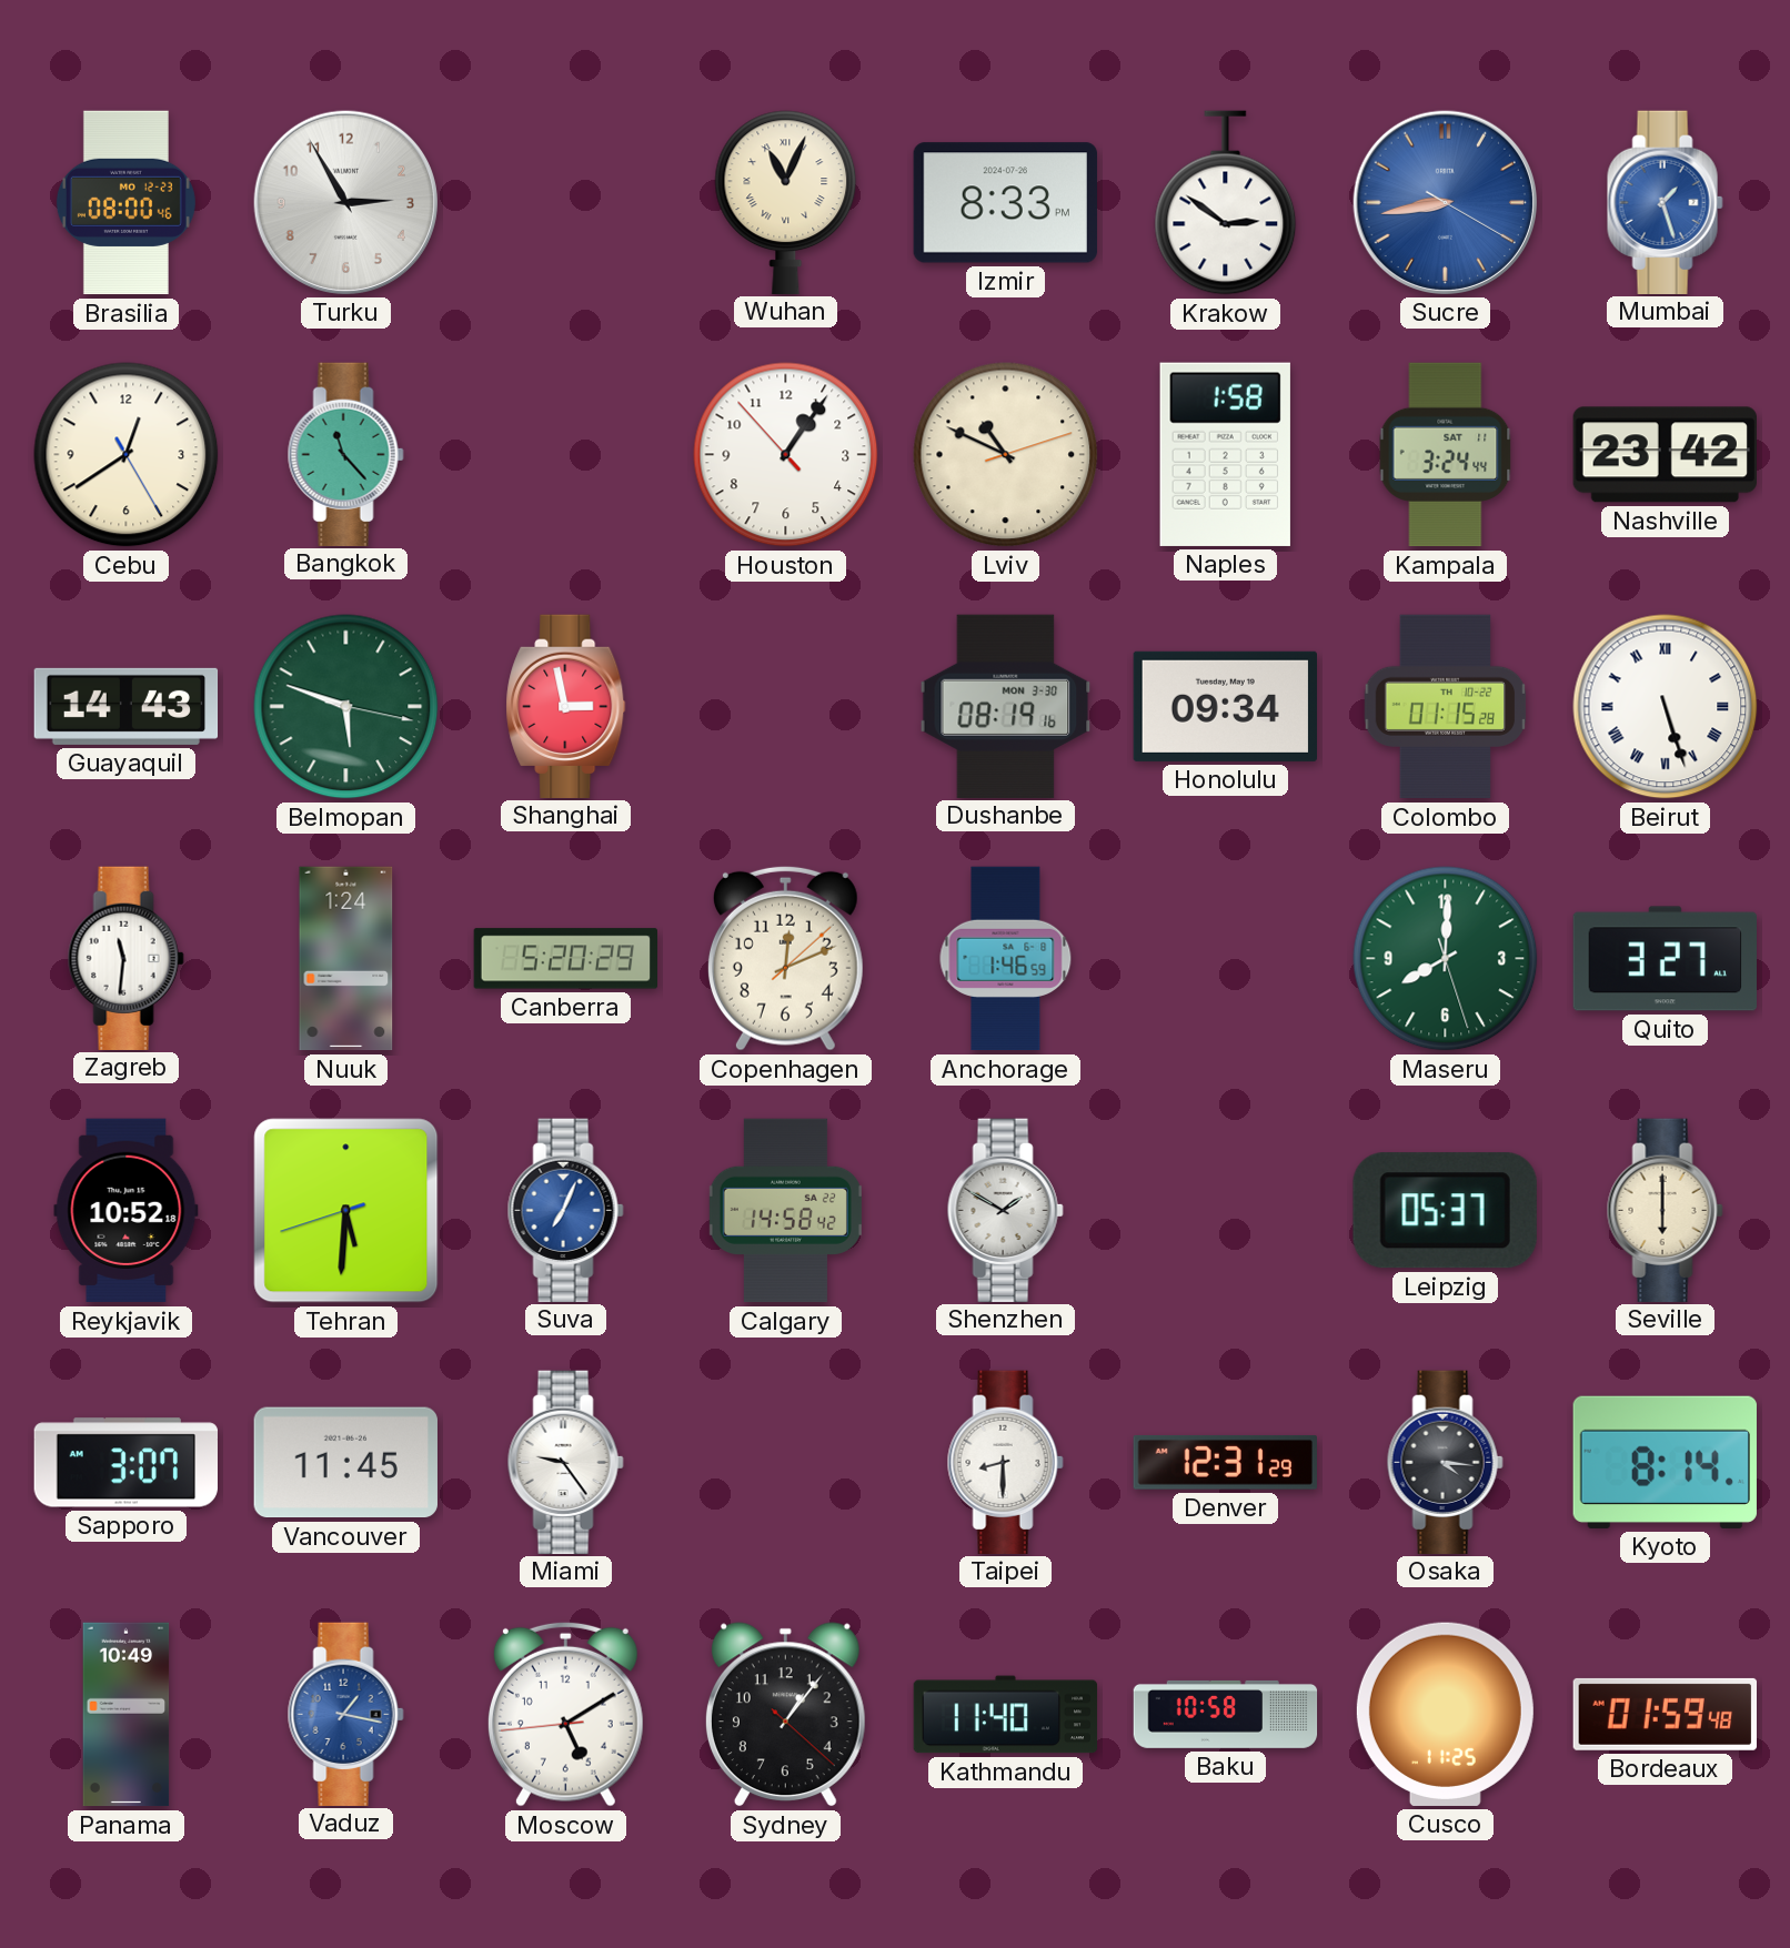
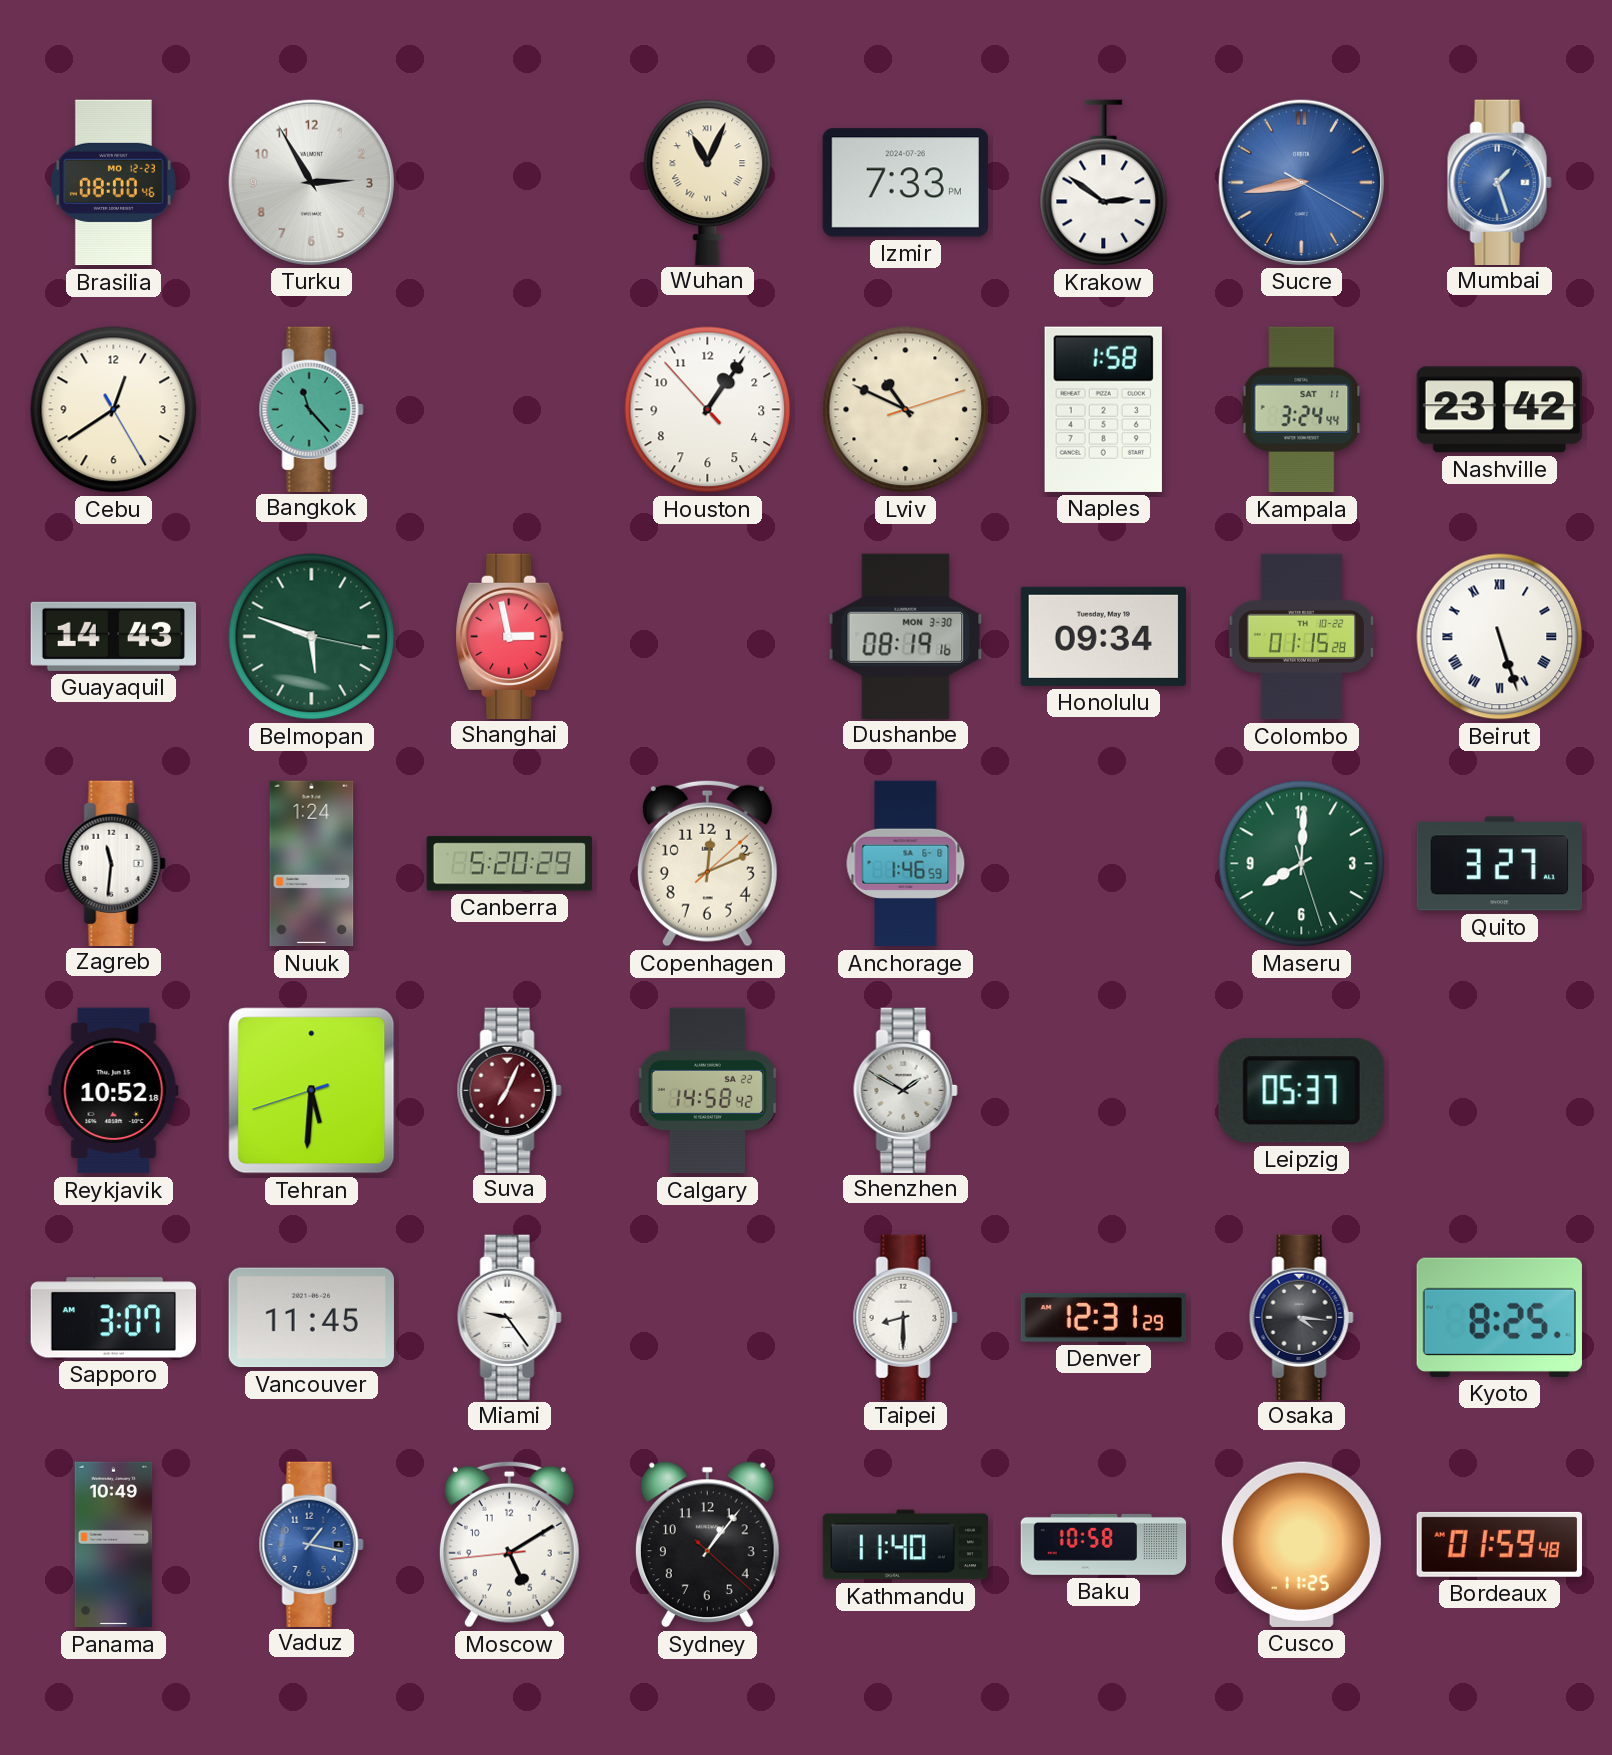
Izmir: 8:33 -> 7:33 (905, 183)
Suva dial: blue -> burgundy (509, 1090)
Seville: 6:00 -> none (1665, 1210)
Kyoto: 8:14 -> 8:25 (1499, 1317)
